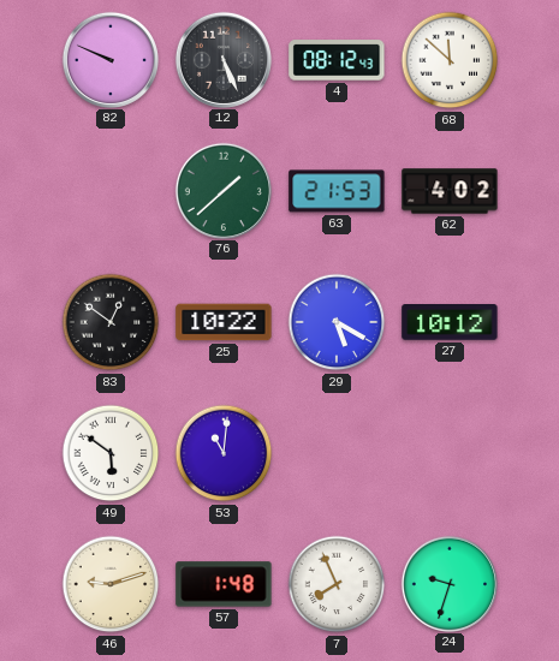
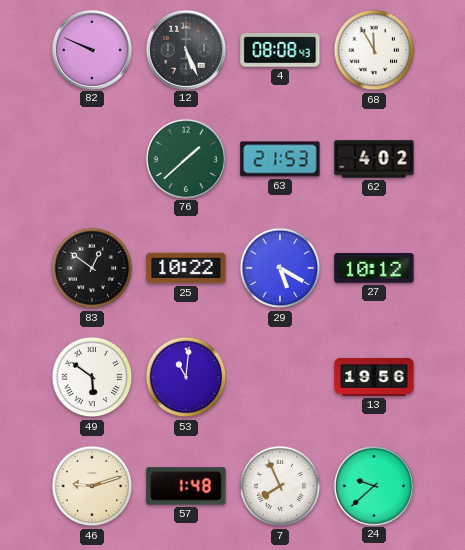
4: 08:12 -> 08:08 (280, 50)
68: 11:52 -> 11:55 (374, 50)
13: none -> 19:56 (374, 377)
24: 9:33 -> 9:38 (373, 485)
